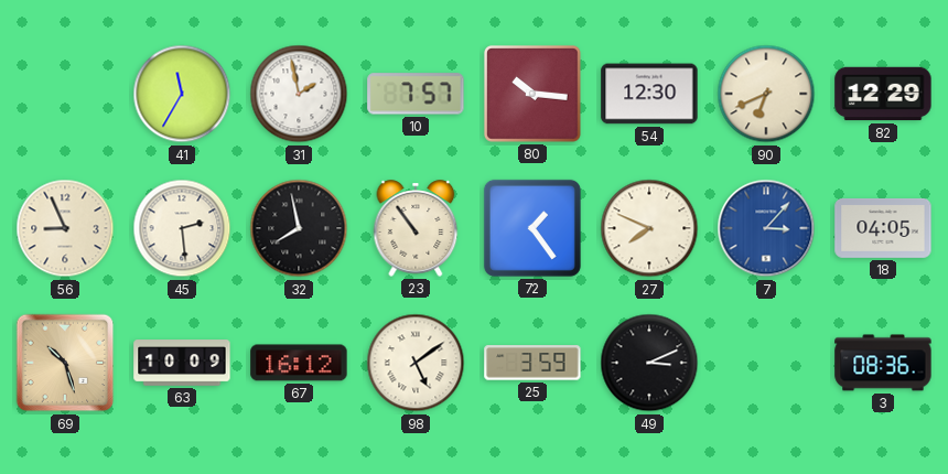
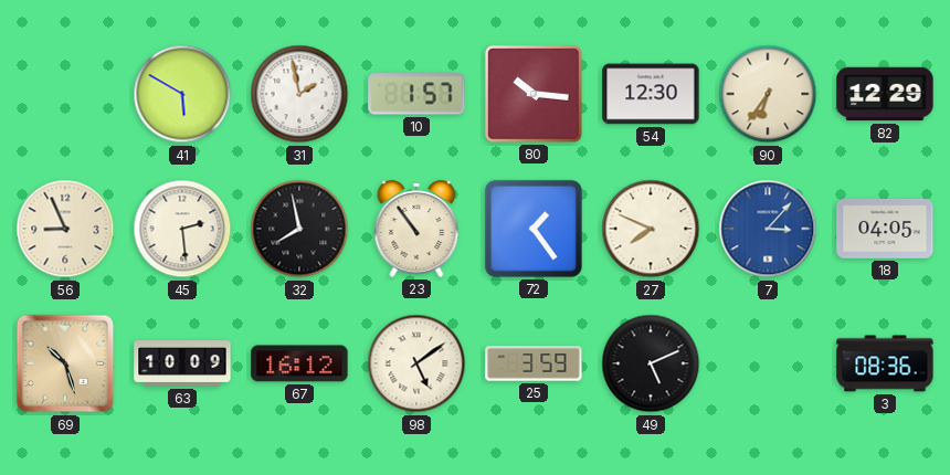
41: 11:35 -> 5:50 (182, 94)
10: 7:57 -> 1:57 (416, 94)
90: 6:41 -> 6:36 (768, 94)
49: 3:11 -> 5:11 (651, 363)
